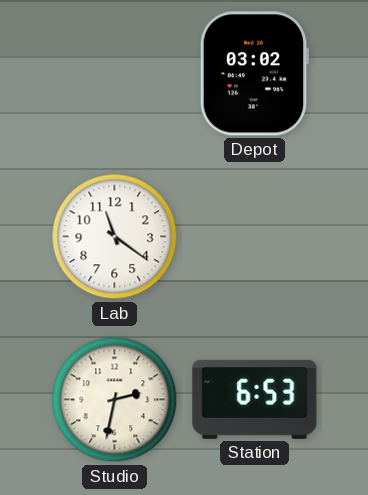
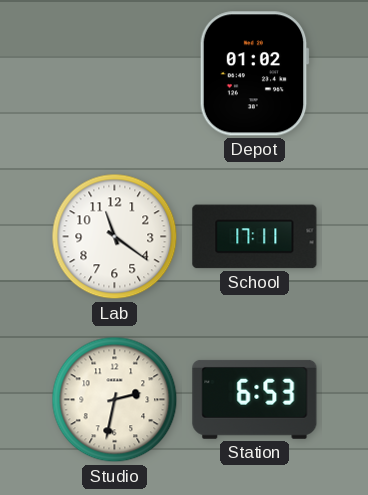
Depot: 03:02 -> 01:02 (254, 74)
School: none -> 17:11 (255, 237)
